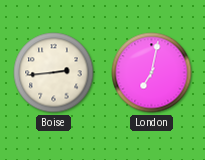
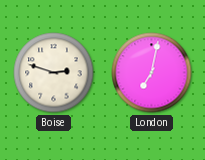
Boise: 2:44 -> 2:48 (54, 73)
